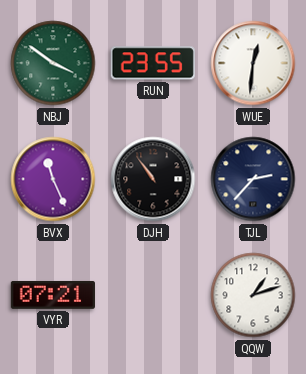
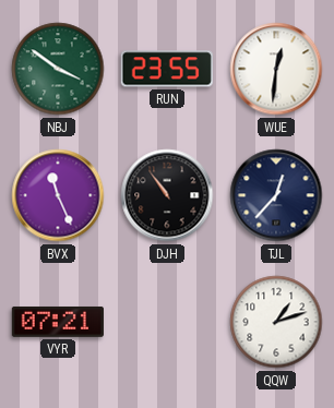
TJL: 2:37 -> 12:37 (276, 195)
